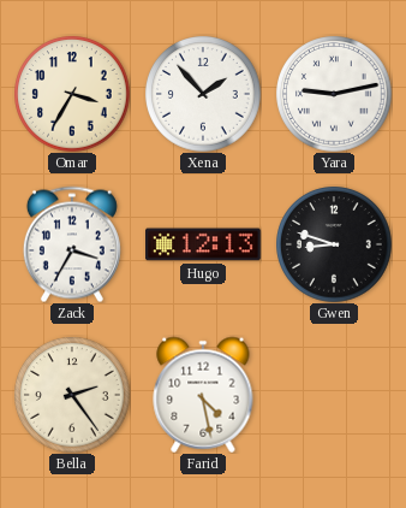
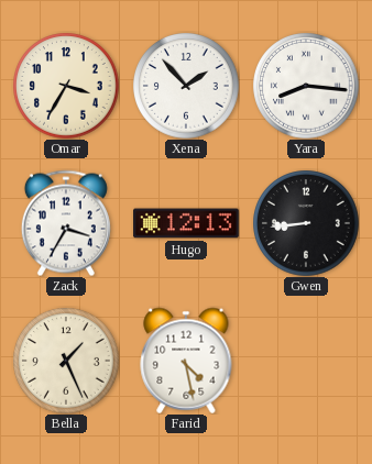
Yara: 9:13 -> 8:16 (306, 86)
Gwen: 8:48 -> 8:44 (306, 223)
Bella: 2:24 -> 1:26 (66, 361)
